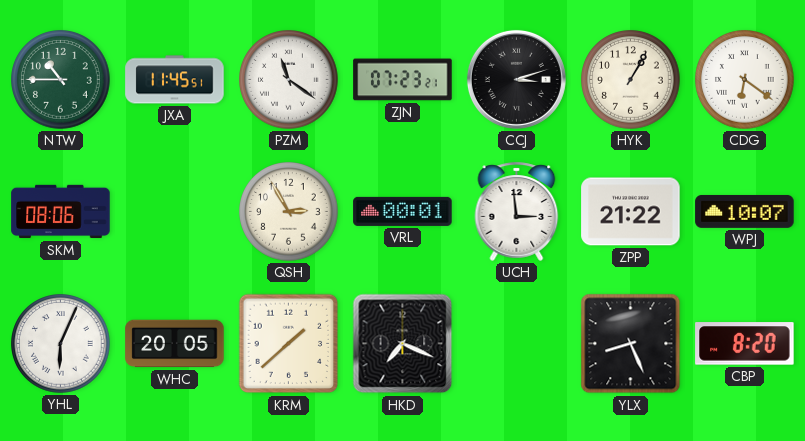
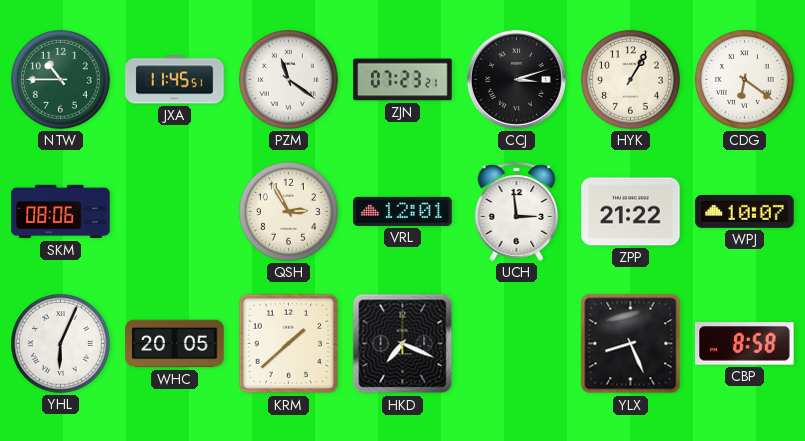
VRL: 00:01 -> 12:01 (403, 211)
CBP: 8:20 -> 8:58 (745, 344)
